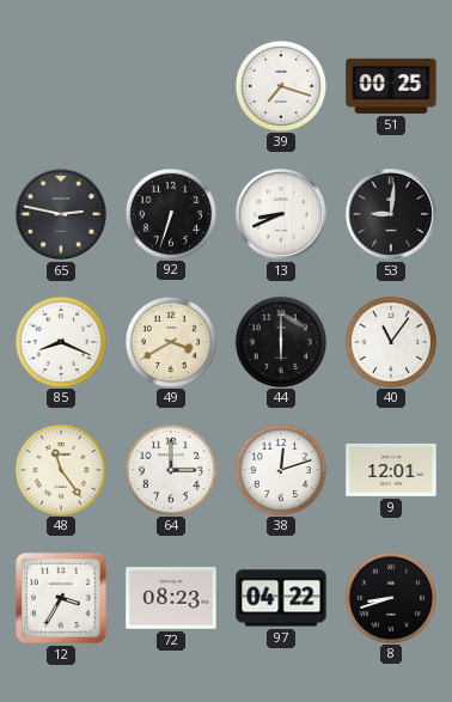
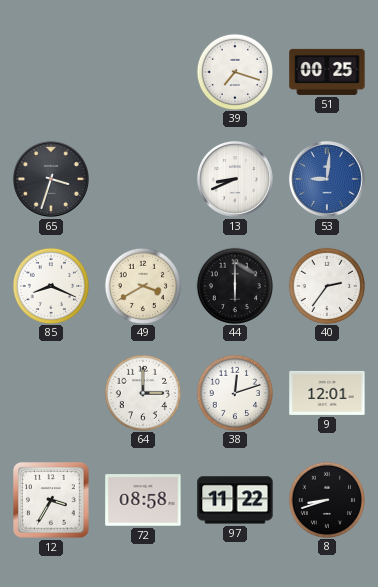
65: 2:47 -> 3:33 (51, 179)
92: 6:33 -> none (170, 213)
53 dial: black -> blue (327, 179)
40: 11:06 -> 2:36 (326, 285)
48: 11:24 -> none (60, 469)
72: 08:23 -> 08:58 (143, 500)
97: 04:22 -> 11:22 (235, 500)
